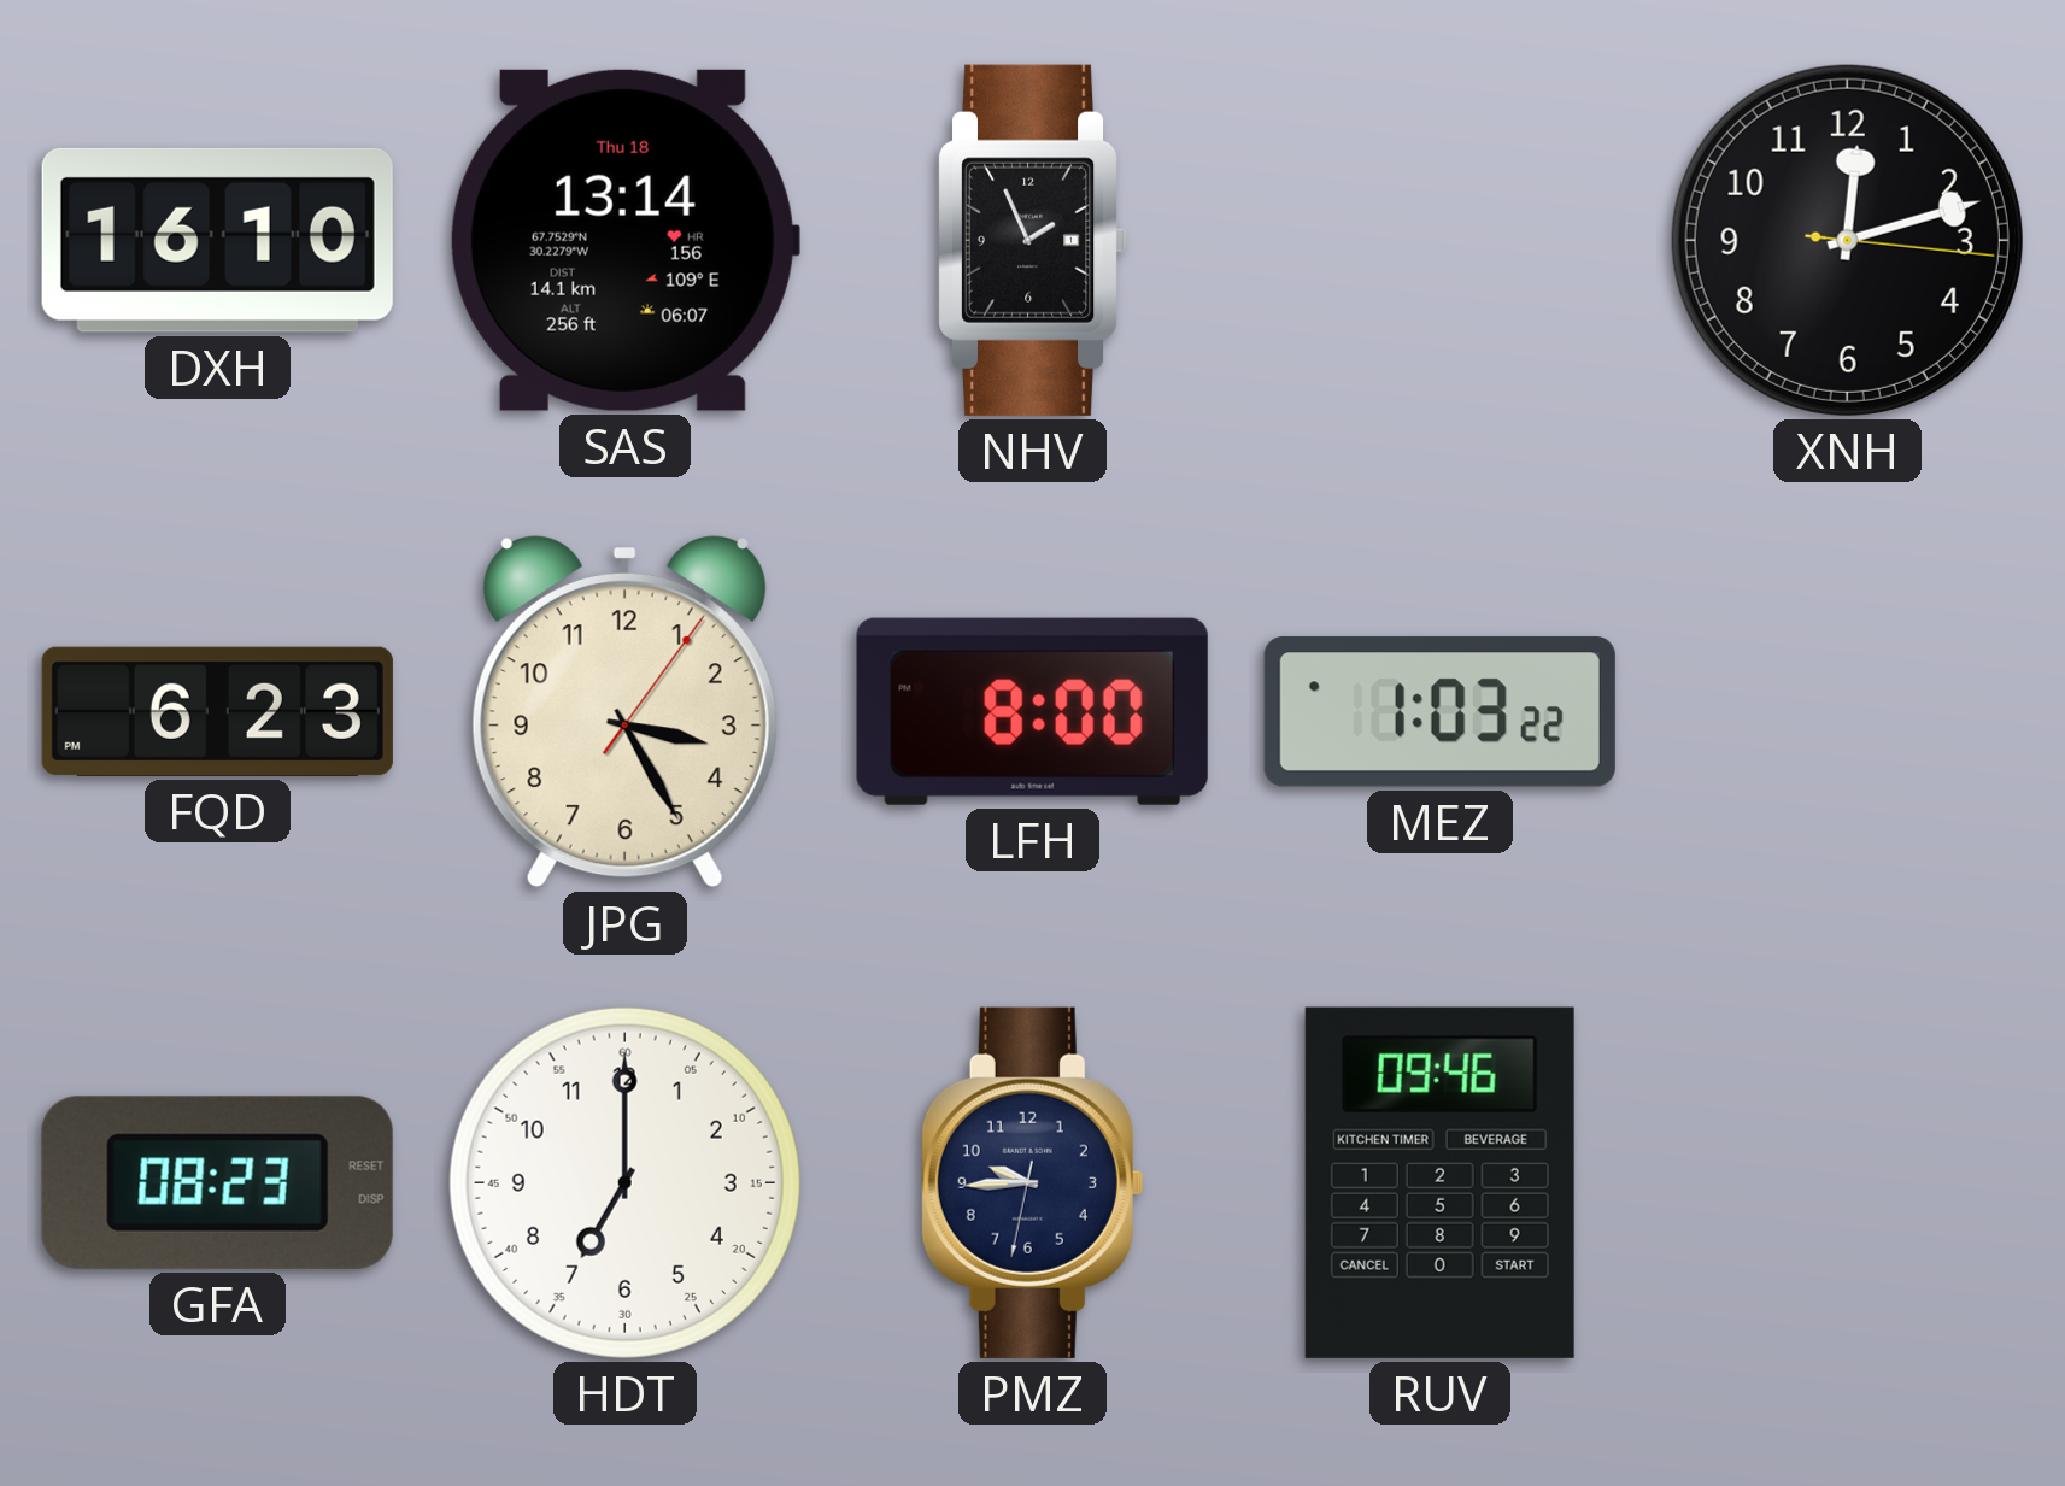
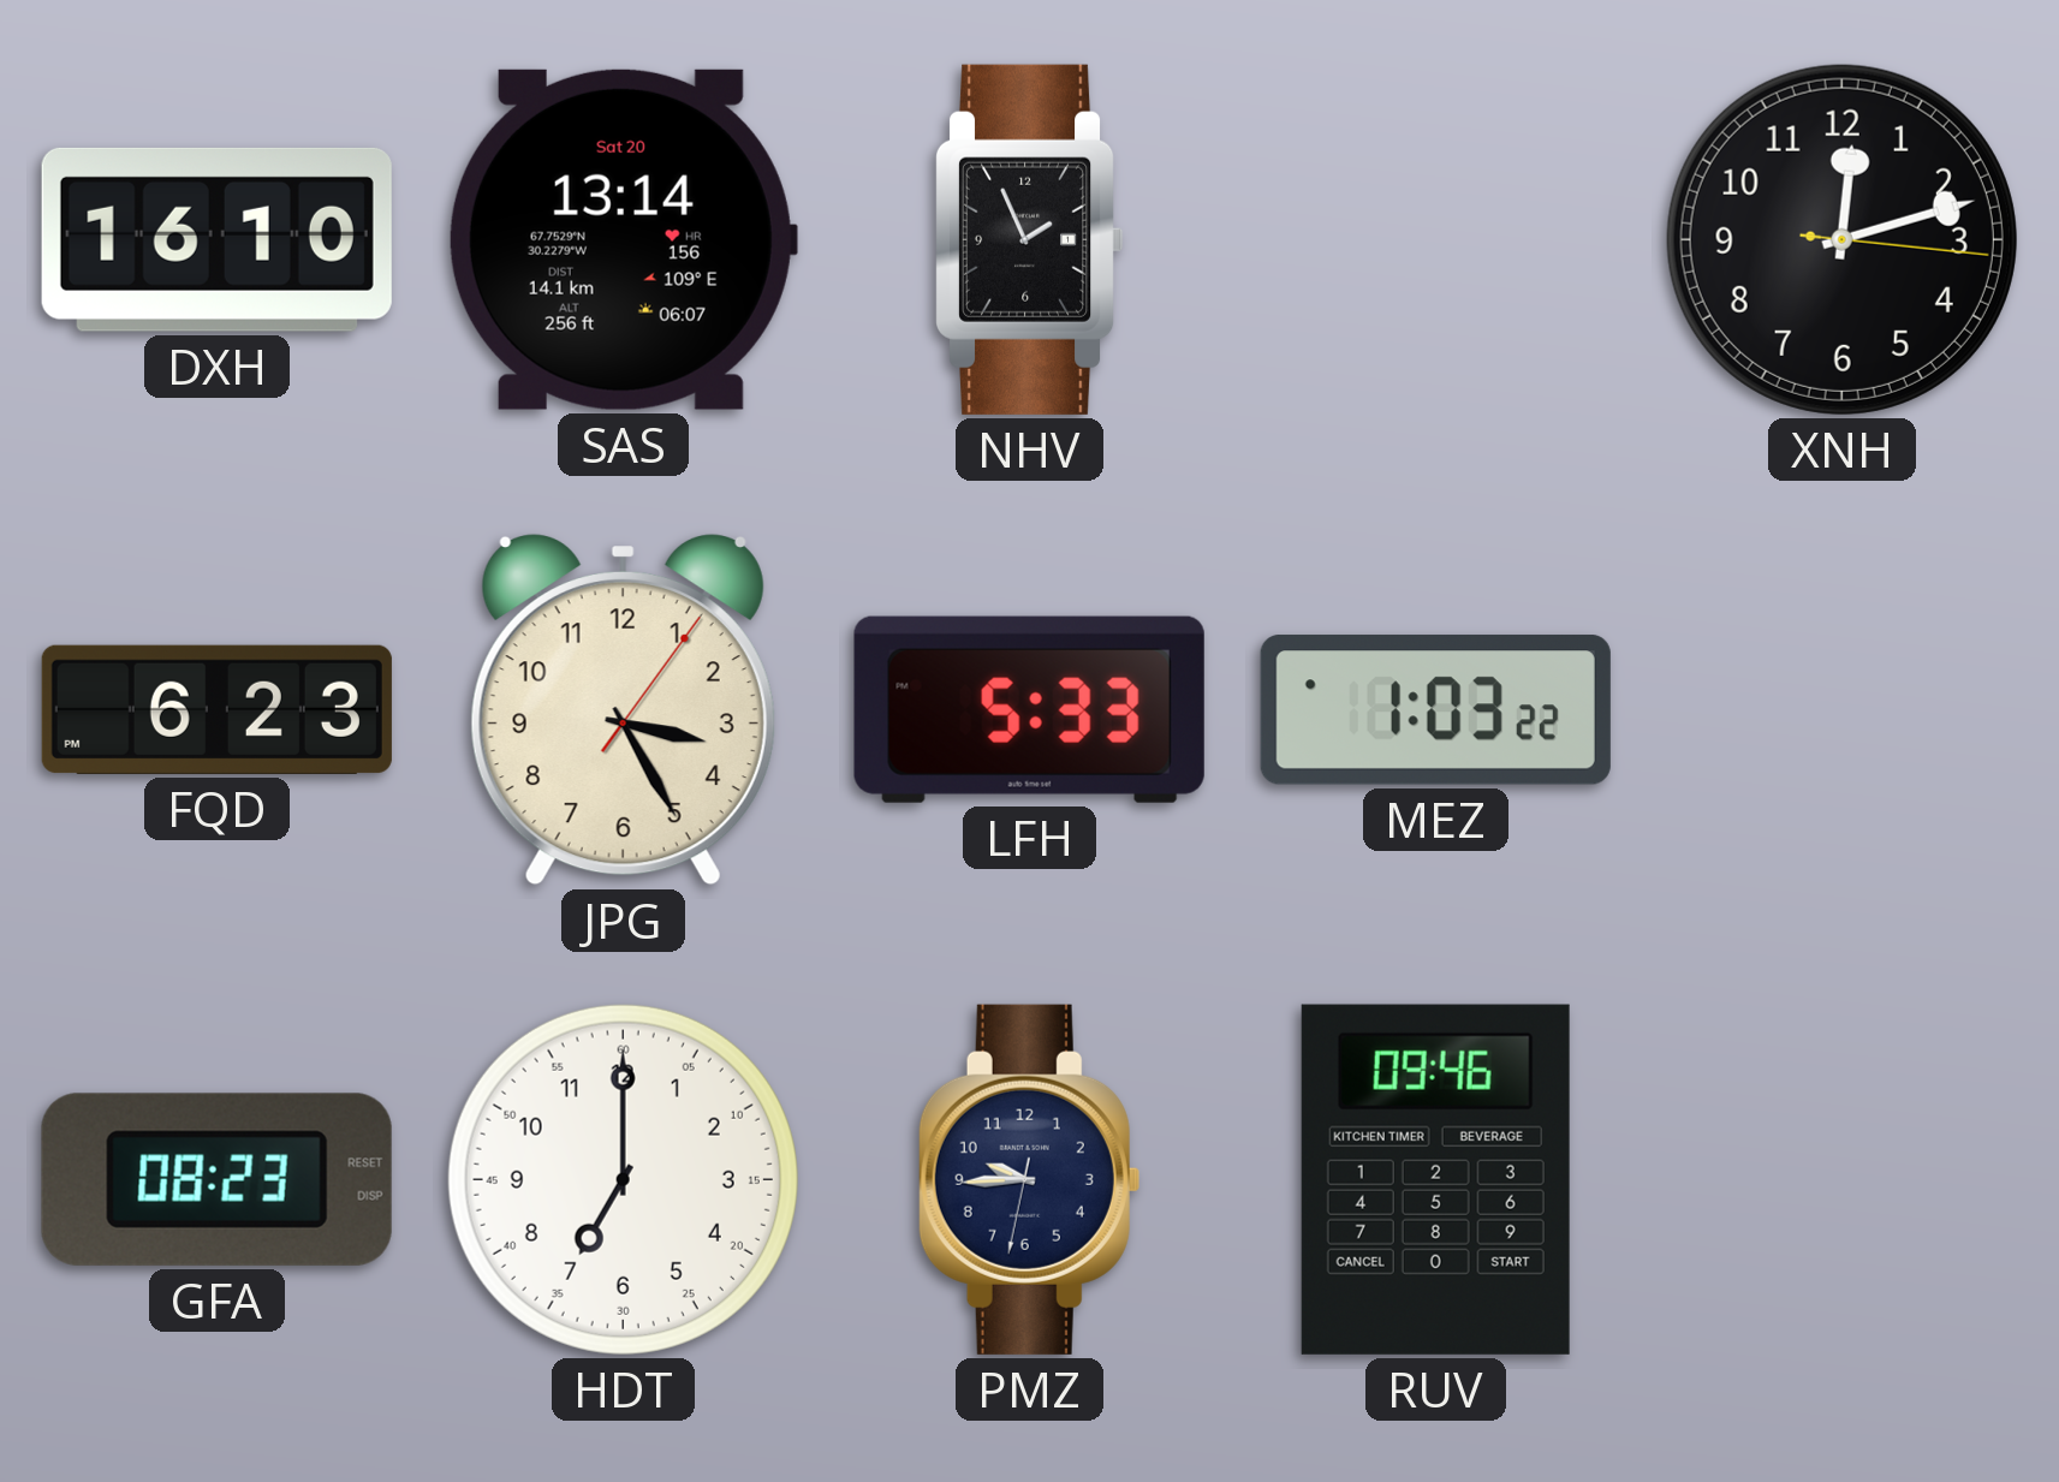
SAS date: Thu 18 -> Sat 20 (623, 239)
LFH: 8:00 -> 5:33 (1029, 709)
